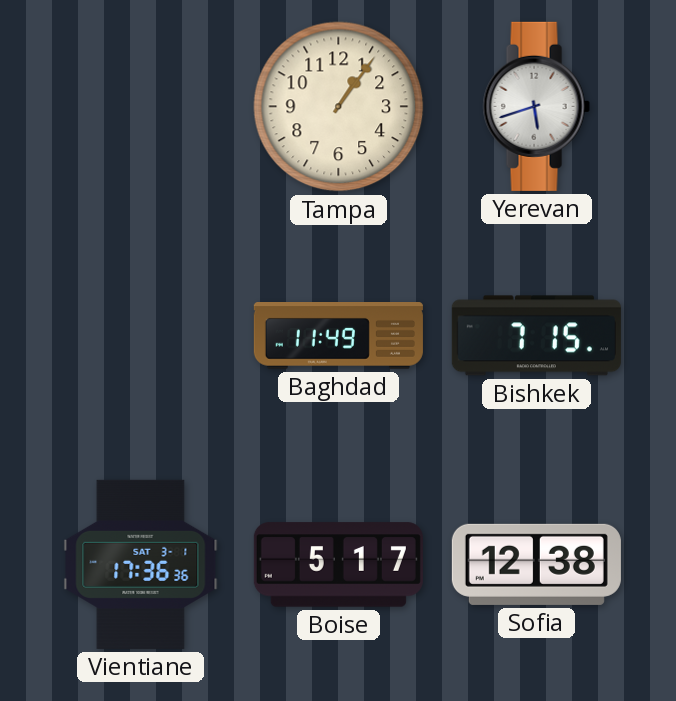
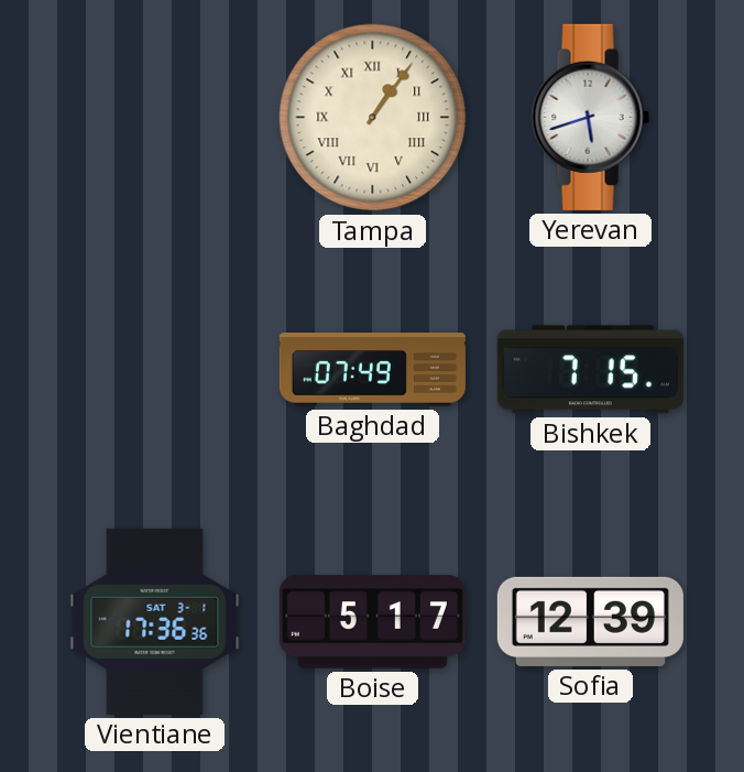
Tampa numerals: Arabic -> Roman (373, 118)
Baghdad: 11:49 -> 07:49 (372, 370)
Sofia: 12:38 -> 12:39 (590, 621)
